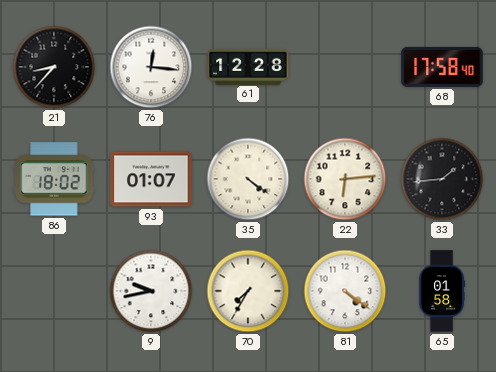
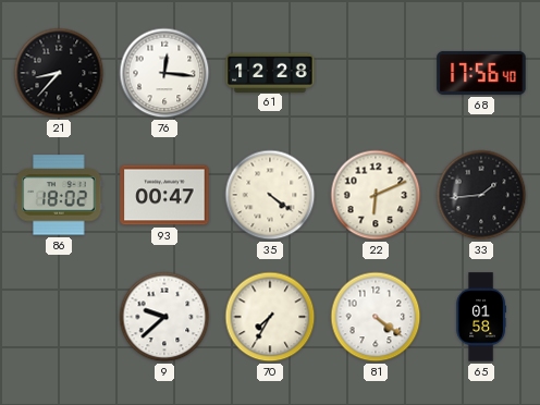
68: 17:58 -> 17:56 (481, 73)
93: 01:07 -> 00:47 (164, 195)
22: 6:14 -> 6:11 (376, 195)
9: 9:43 -> 9:38 (164, 317)
